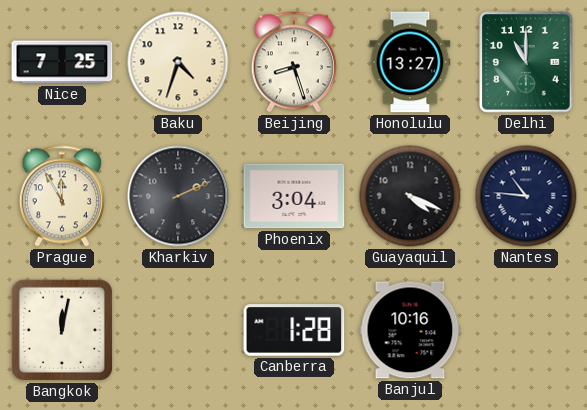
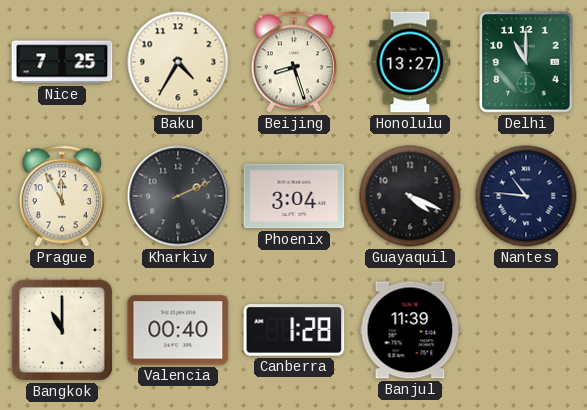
Baku: 4:33 -> 4:35 (178, 62)
Bangkok: 12:02 -> 11:00 (62, 330)
Valencia: none -> 00:40 (178, 330)
Banjul: 10:16 -> 11:39 (410, 330)
